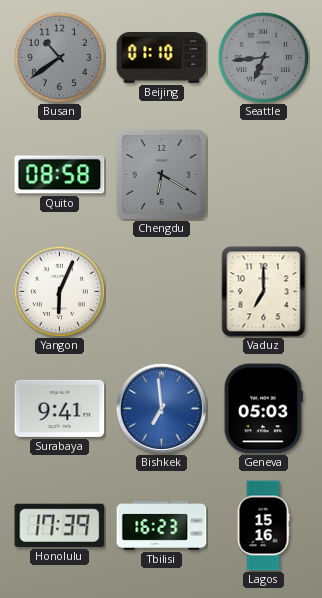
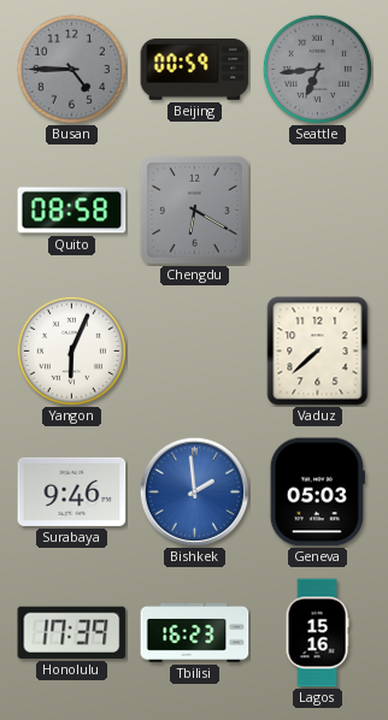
Busan: 10:39 -> 4:45 (71, 69)
Beijing: 01:10 -> 00:59 (195, 70)
Vaduz: 7:00 -> 7:38 (318, 352)
Surabaya: 9:41 -> 9:46 (72, 491)
Bishkek: 6:59 -> 1:59 (194, 491)
